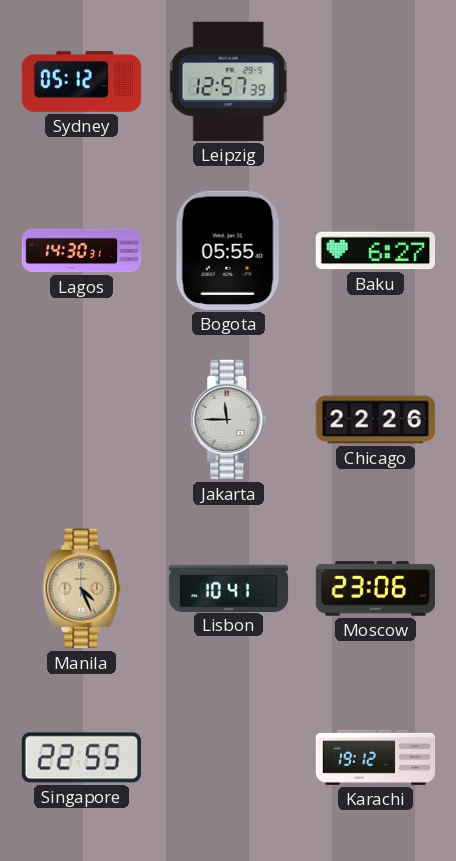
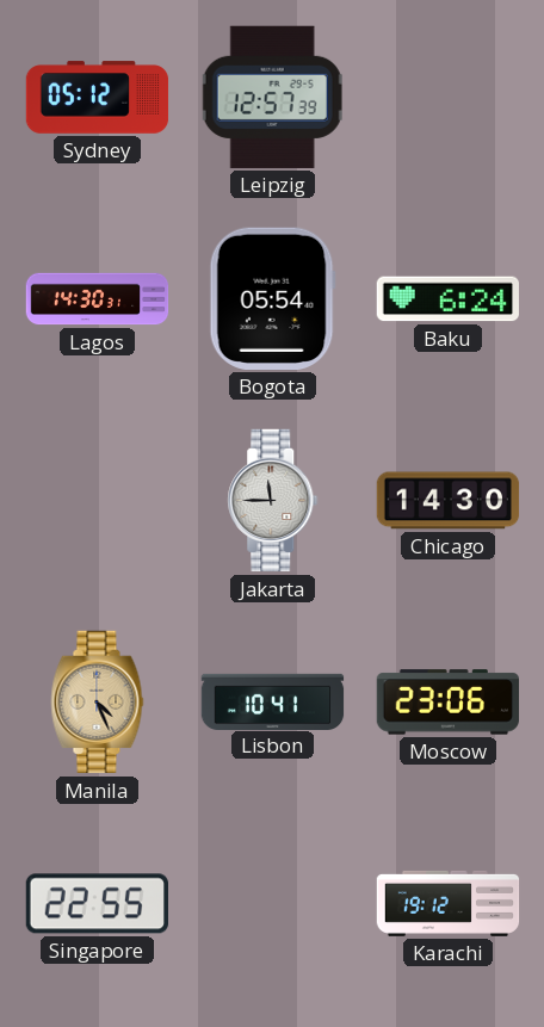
Bogota: 05:55 -> 05:54 (272, 298)
Baku: 6:27 -> 6:24 (449, 299)
Chicago: 22:26 -> 14:30 (449, 501)
